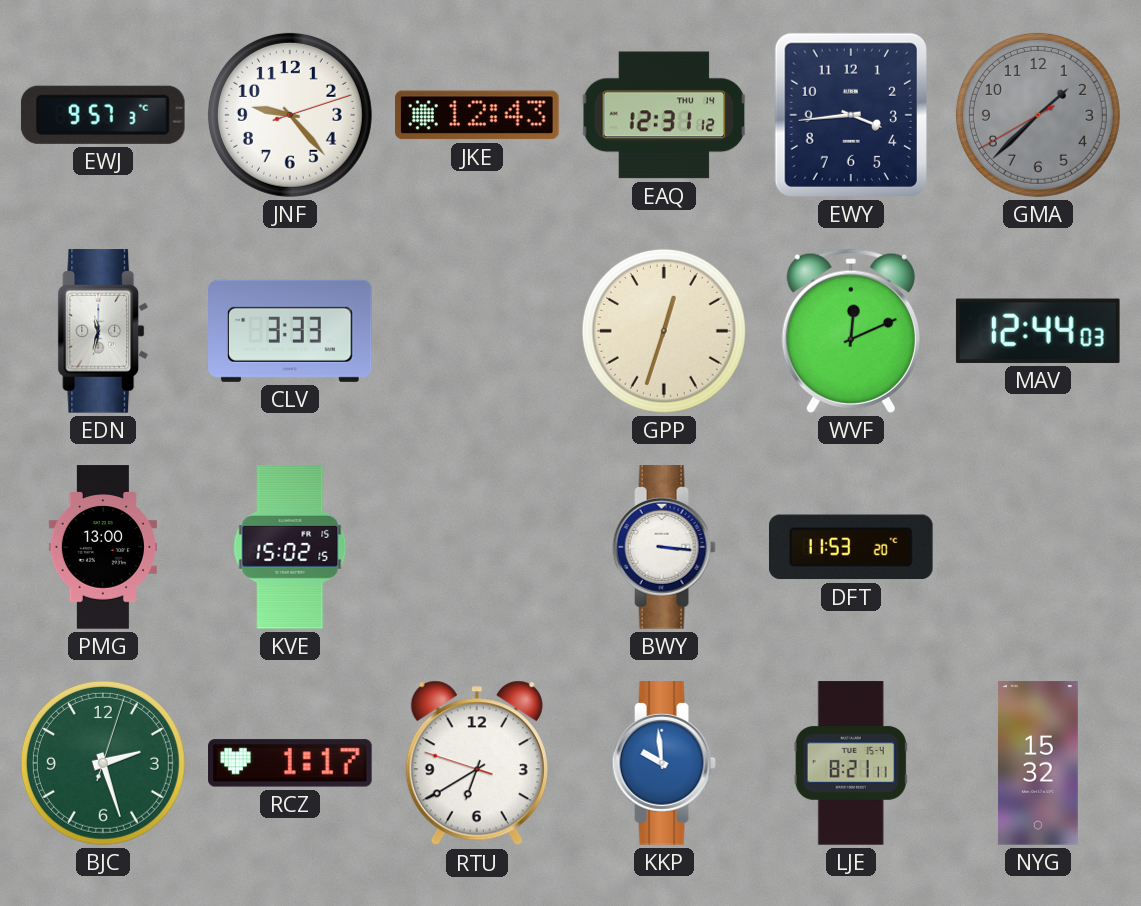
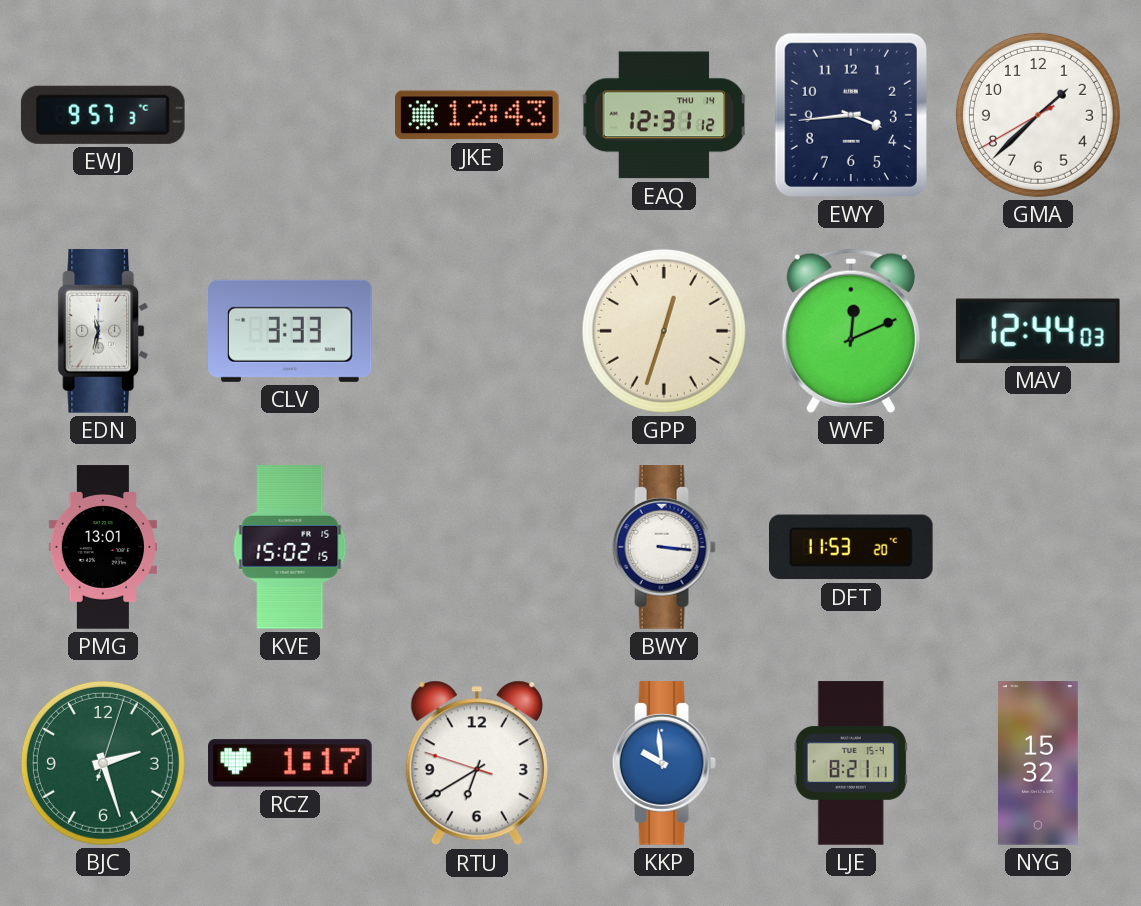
JNF: 9:23 -> none (290, 115)
GMA dial: grey -> white (1038, 115)
PMG: 13:00 -> 13:01 (102, 547)
